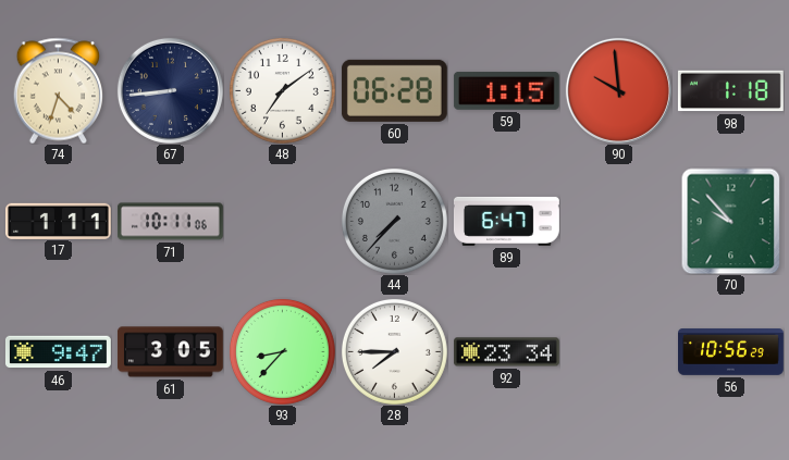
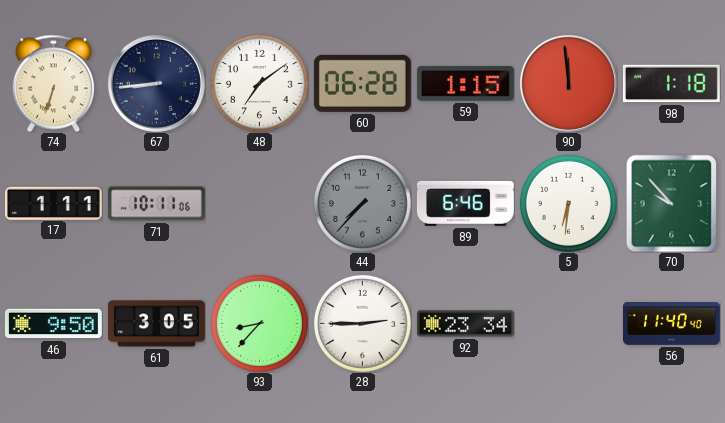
74: 4:33 -> 6:33 (53, 83)
90: 9:59 -> 11:59 (568, 83)
89: 6:47 -> 6:46 (465, 203)
5: none -> 6:31 (568, 203)
46: 9:47 -> 9:50 (53, 324)
28: 7:45 -> 2:45 (362, 323)
56: 10:56 -> 11:40 (672, 324)
